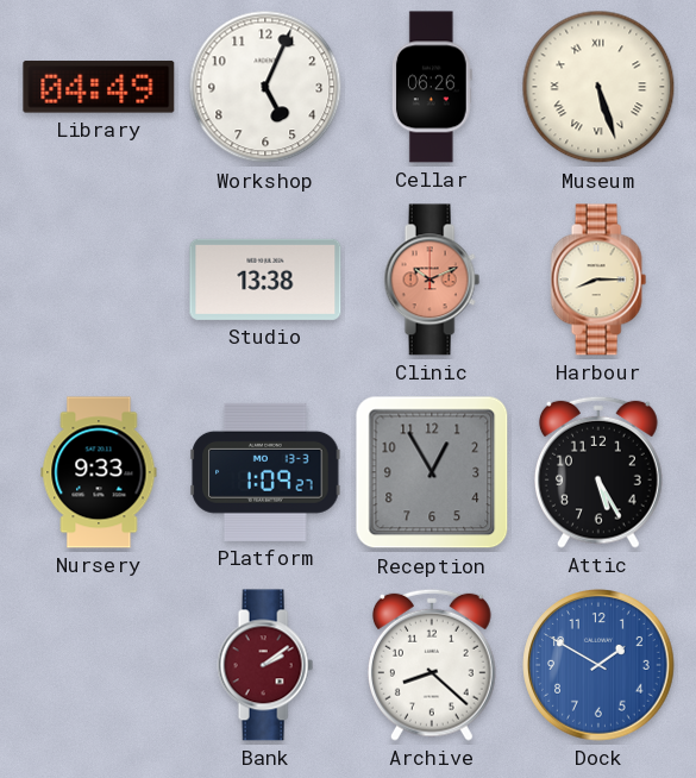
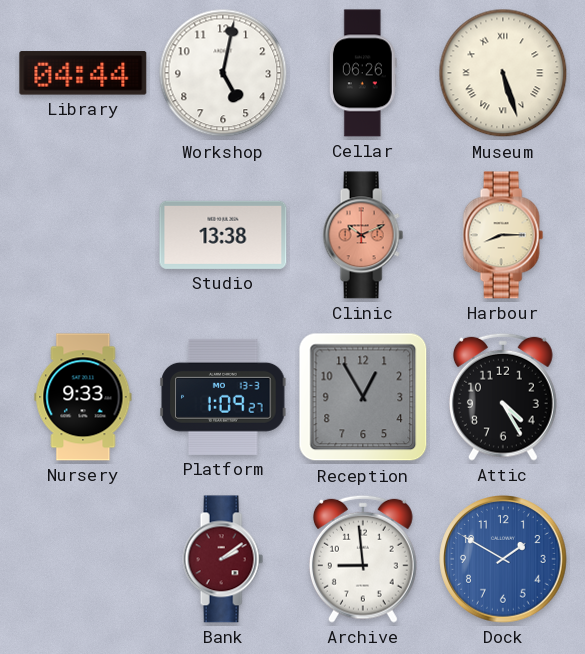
Library: 04:49 -> 04:44 (83, 73)
Workshop: 5:04 -> 5:02 (223, 73)
Attic: 5:25 -> 4:25 (503, 397)
Archive: 8:22 -> 8:59 (363, 559)
